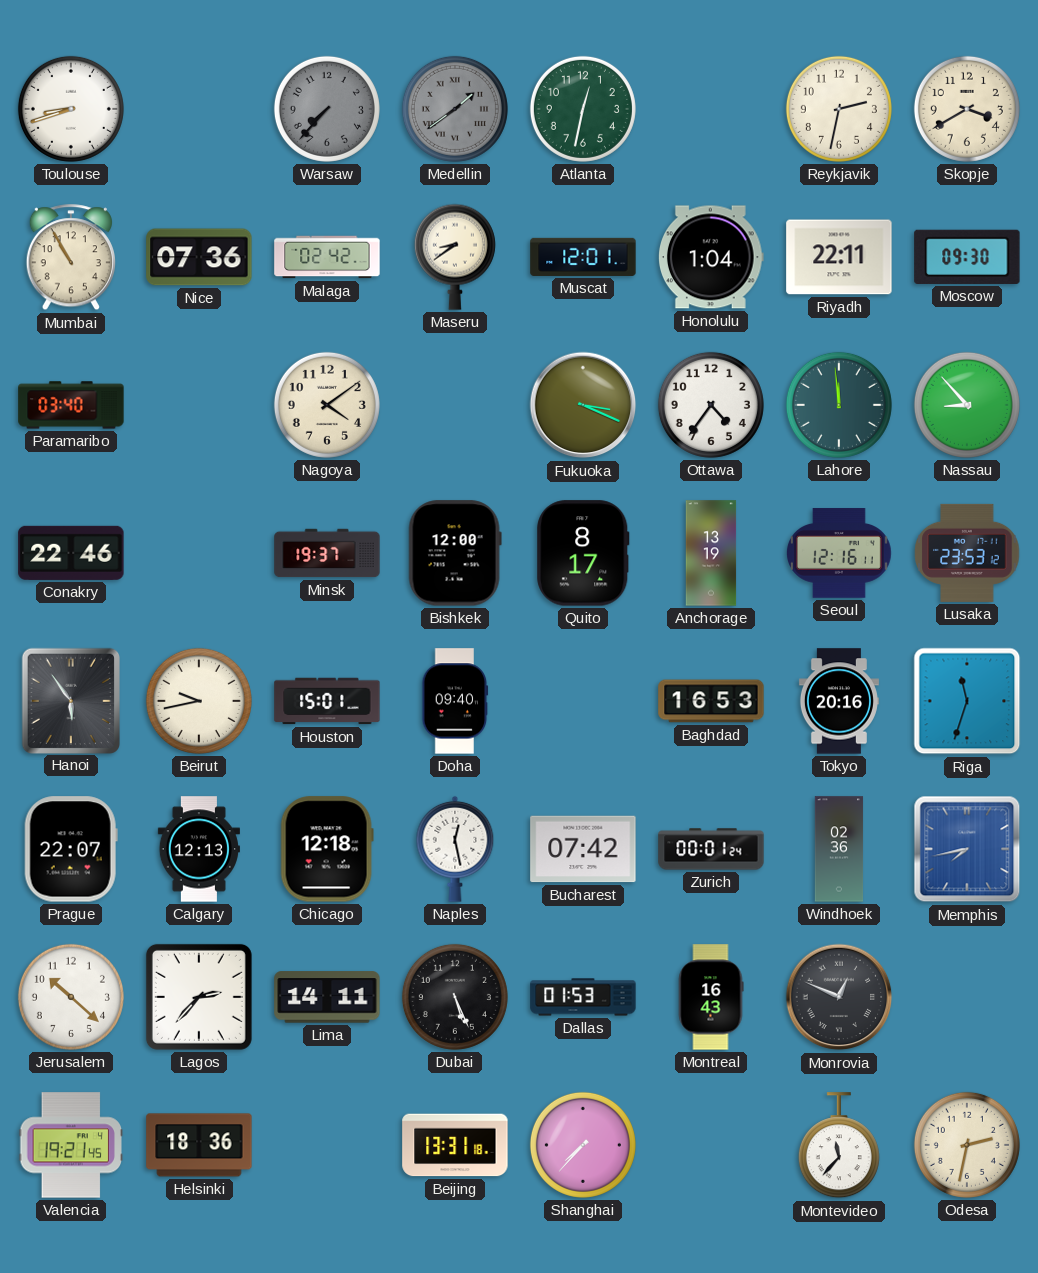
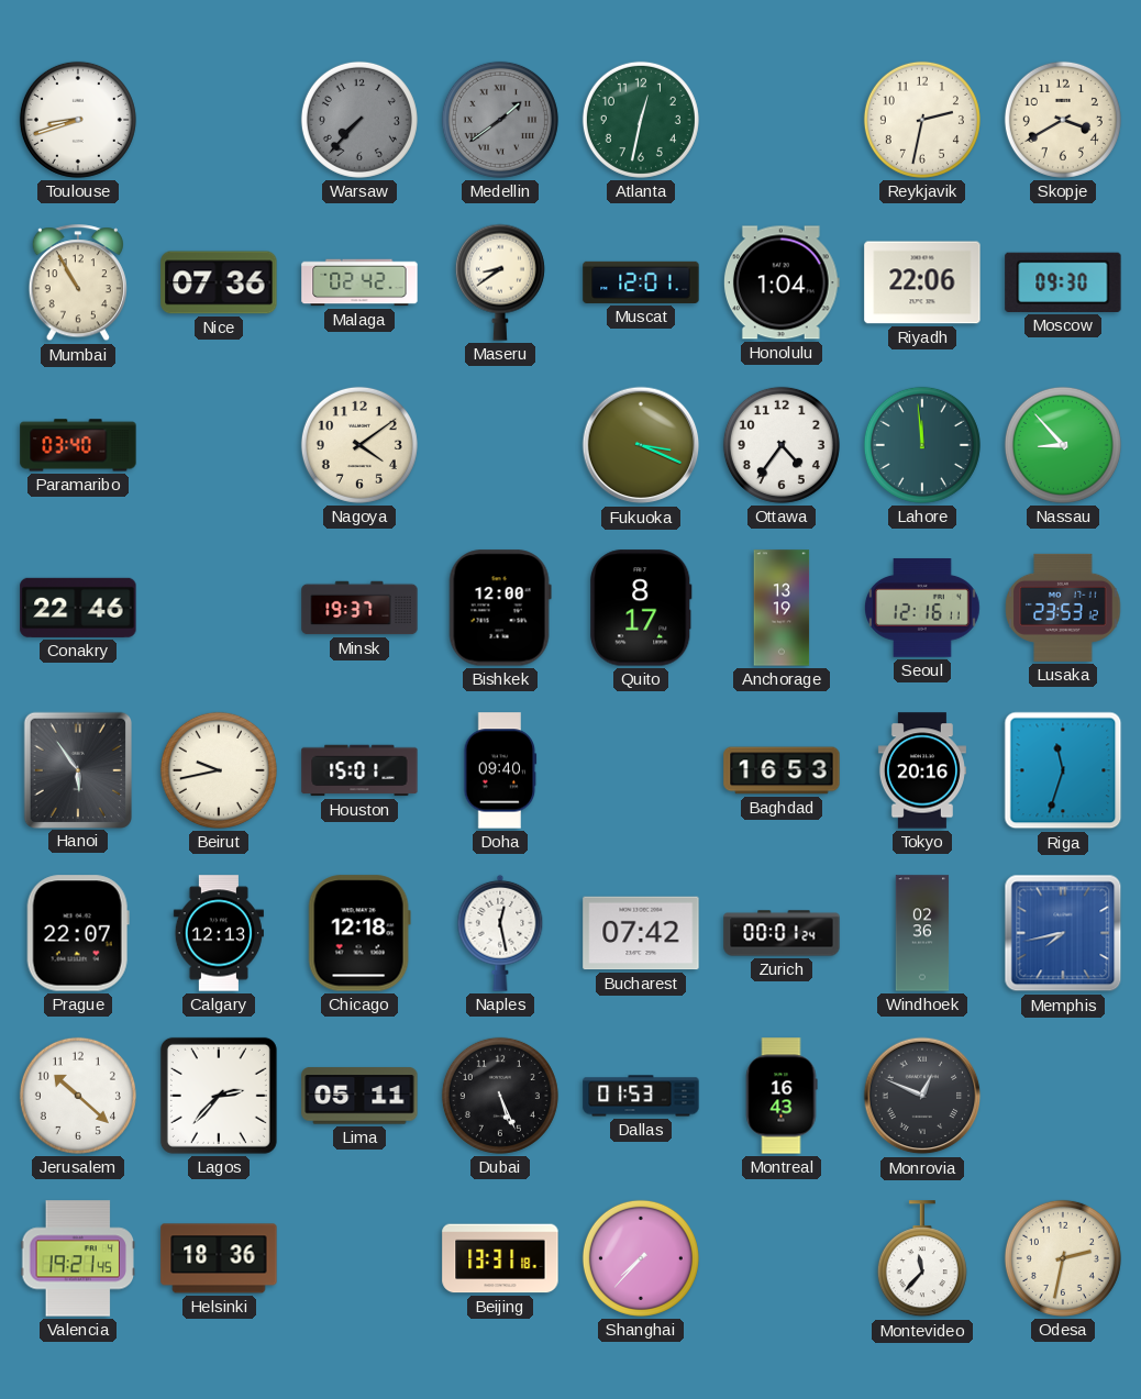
Riyadh: 22:11 -> 22:06 (922, 282)
Lima: 14:11 -> 05:11 (359, 1096)
